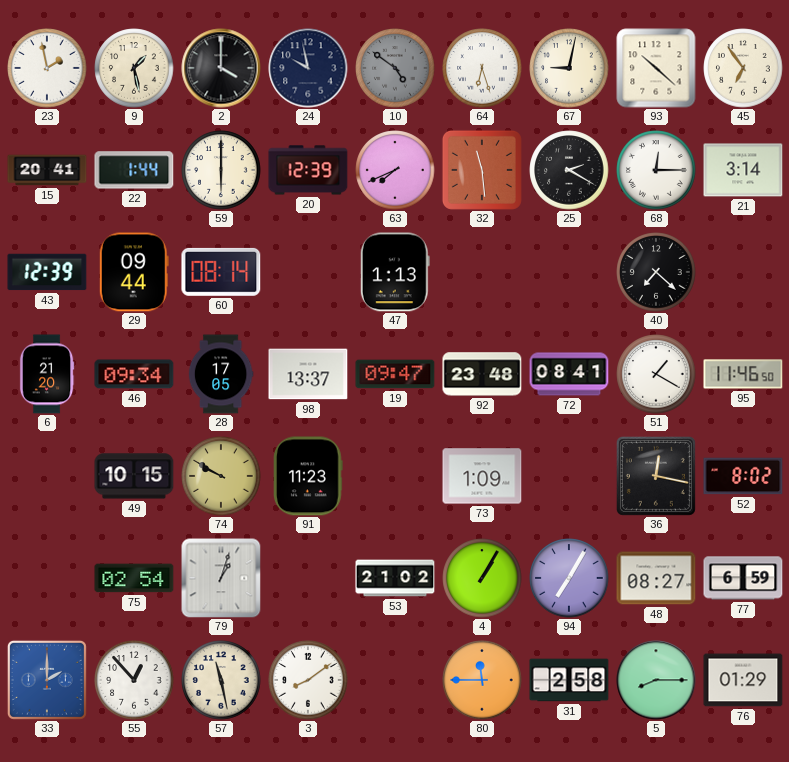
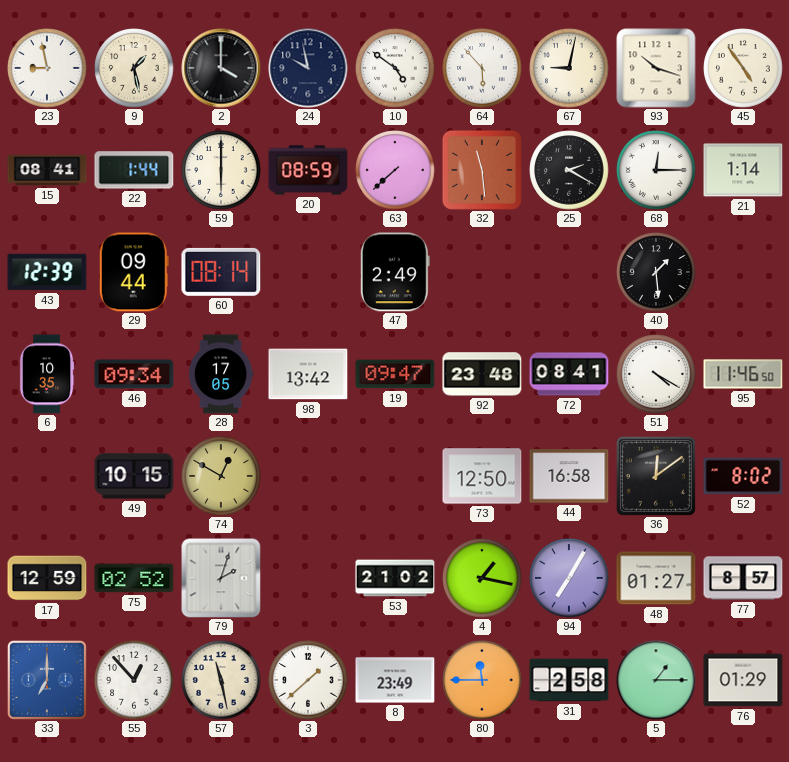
23: 1:58 -> 8:58 (47, 68)
10 dial: grey -> white (395, 68)
64: 6:27 -> 5:53 (482, 68)
93: 10:22 -> 10:18 (656, 68)
45: 6:54 -> 4:54 (743, 68)
15: 20:41 -> 08:41 (47, 170)
20: 12:39 -> 08:59 (308, 170)
63: 7:41 -> 7:38 (395, 170)
21: 3:14 -> 1:14 (743, 170)
47: 1:13 -> 2:49 (395, 272)
40: 7:22 -> 1:29 (656, 272)
6: 21:20 -> 10:35 (47, 374)
98: 13:37 -> 13:42 (308, 374)
51: 1:20 -> 4:20 (656, 374)
74: 9:50 -> 12:50 (221, 476)
91: 11:23 -> none (309, 476)
73: 1:09 -> 12:50 (482, 476)
44: none -> 16:58 (569, 476)
36: 12:17 -> 12:09 (656, 476)
17: none -> 12:59 (47, 578)
75: 02:54 -> 02:52 (134, 578)
79: 1:03 -> 2:03 (221, 578)
4: 1:05 -> 1:17 (482, 578)
48: 08:27 -> 01:27 (656, 578)
77: 6:59 -> 8:57 (743, 578)
33: 2:00 -> 7:00 (47, 680)
3: 8:09 -> 1:38 (308, 680)
8: none -> 23:49 (395, 680)
5: 8:15 -> 1:15 (656, 680)
